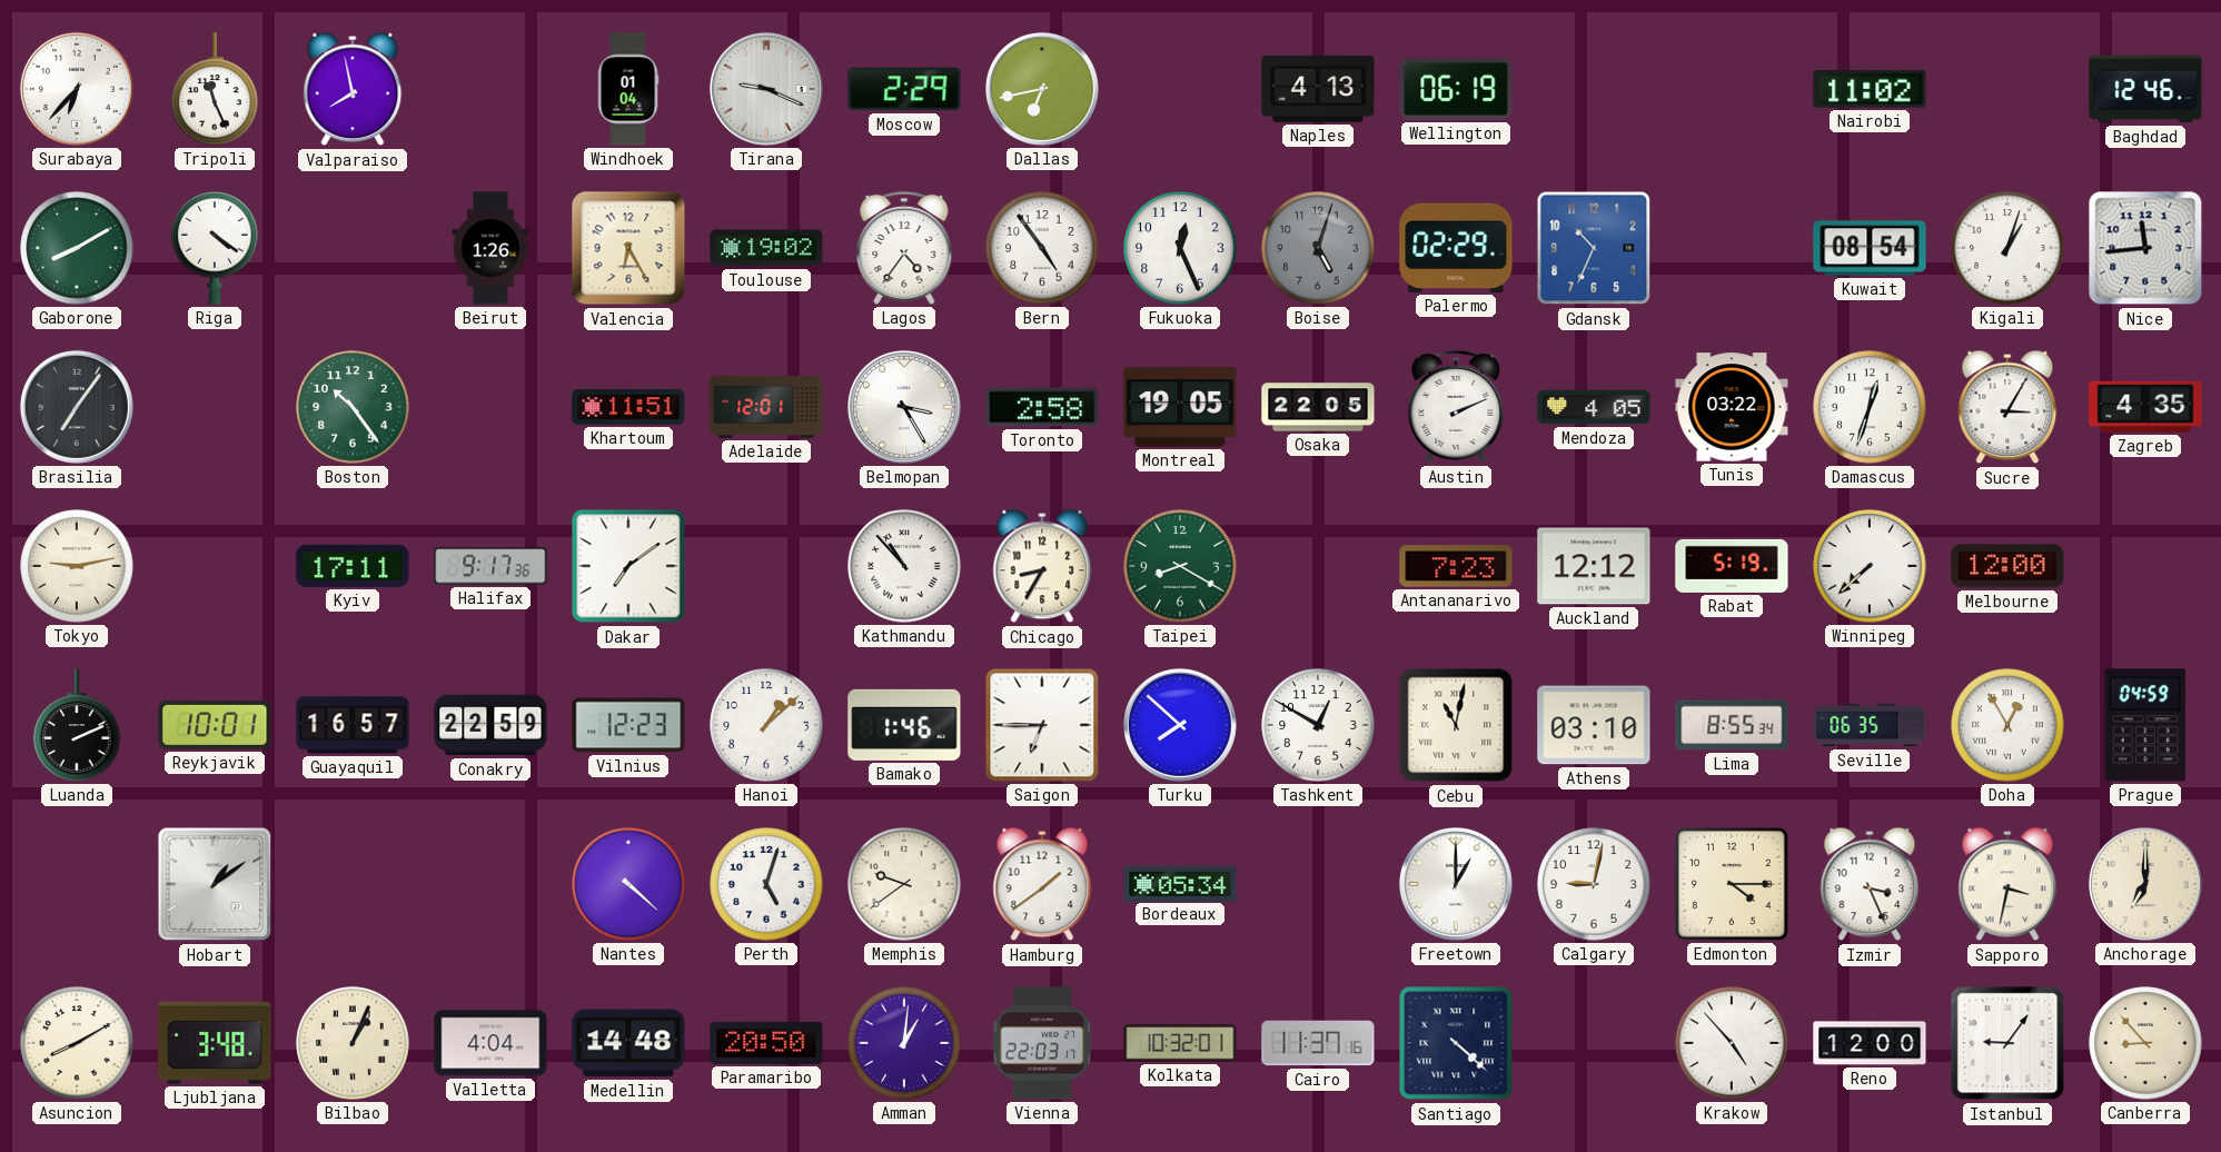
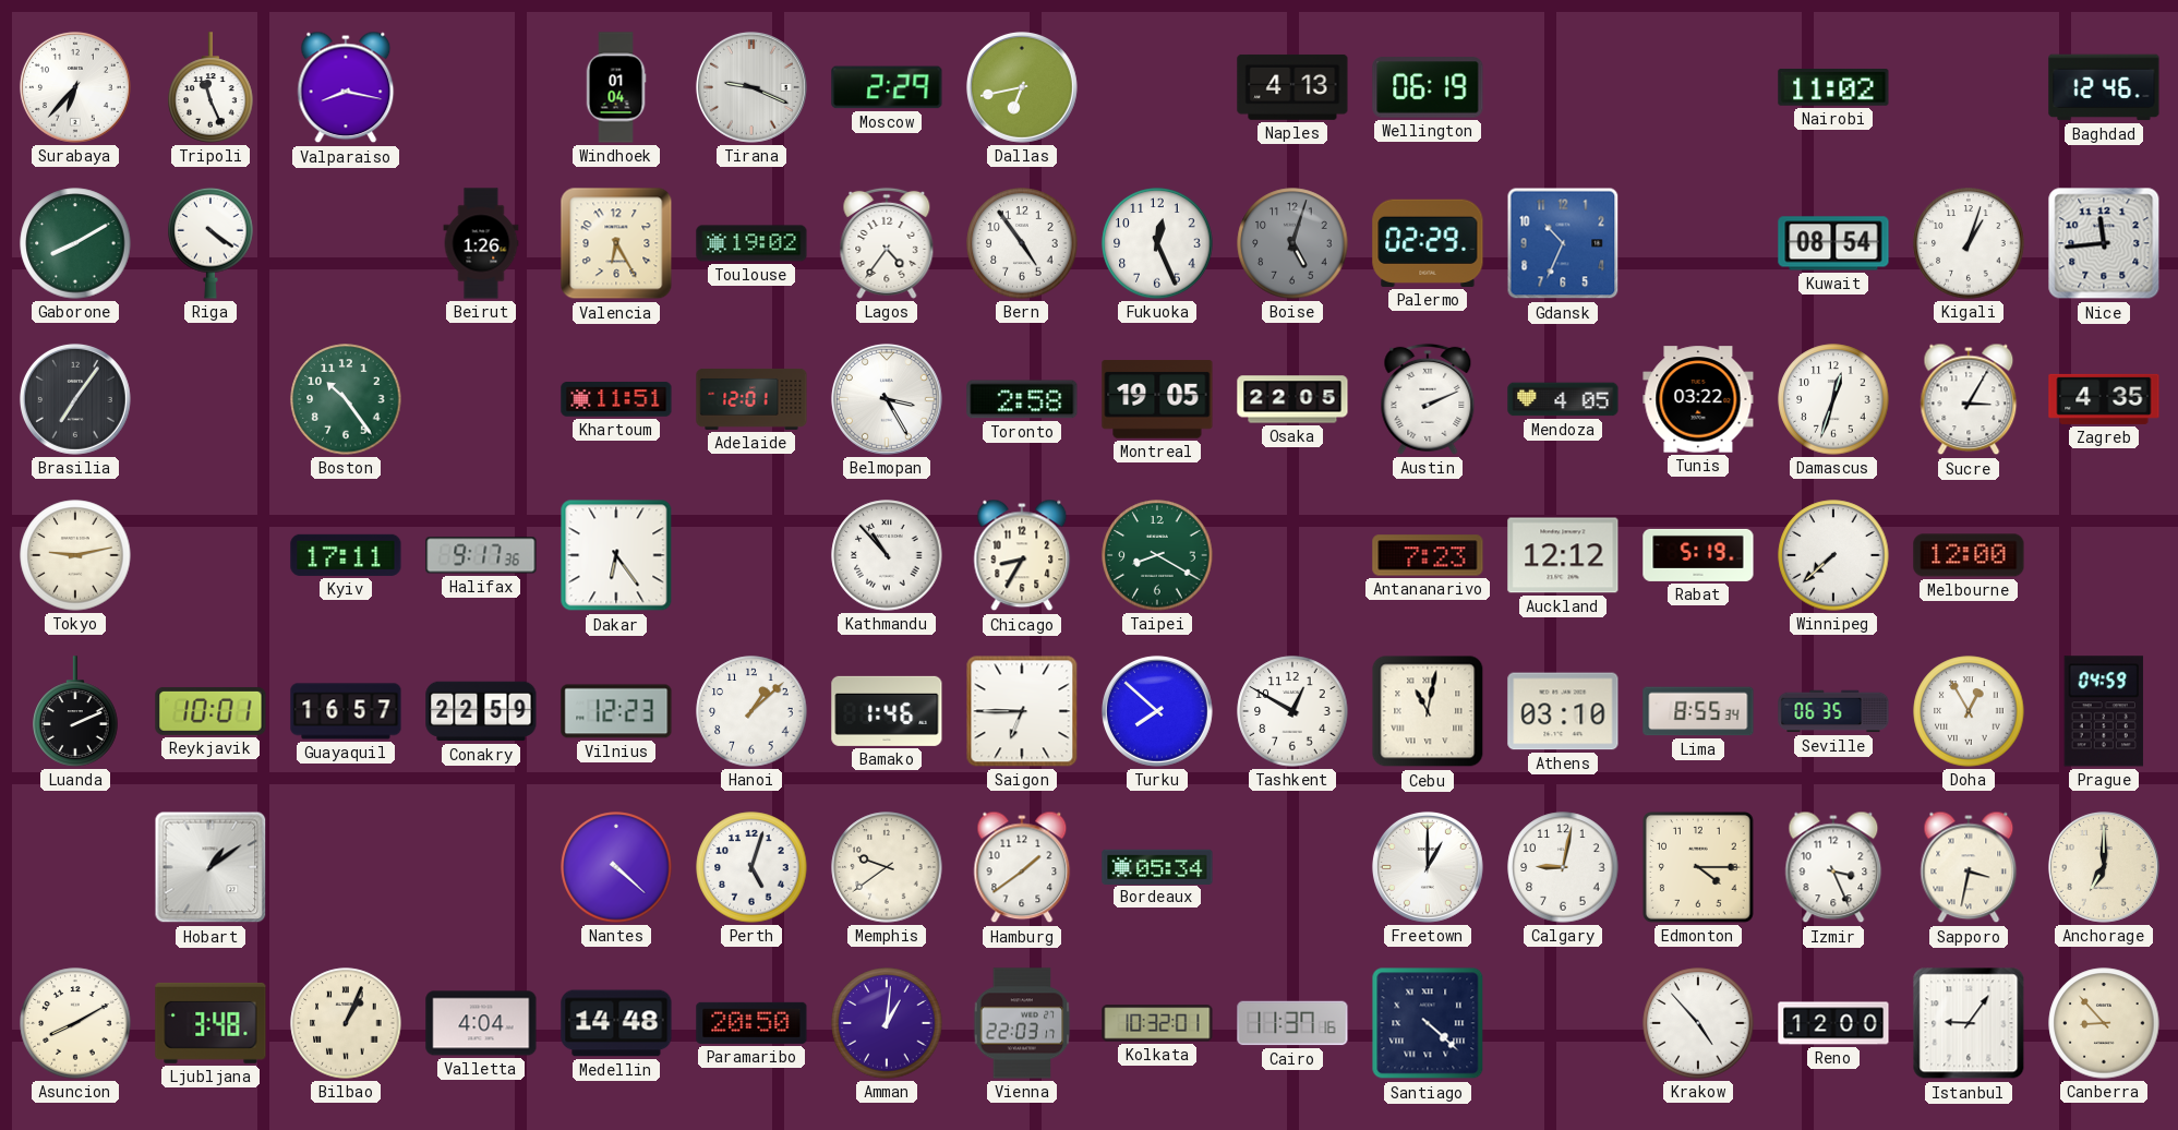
Valparaiso: 7:58 -> 8:17 (346, 87)
Dakar: 7:09 -> 6:24 (616, 555)
